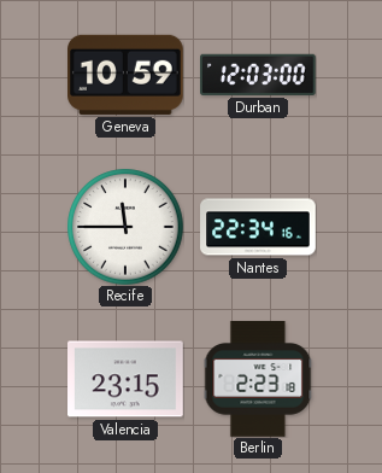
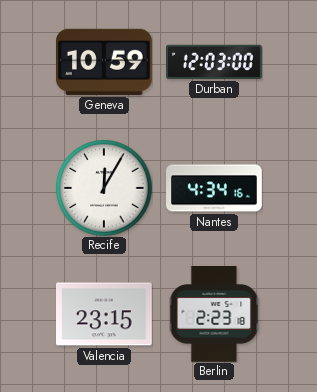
Recife: 11:45 -> 12:05 (104, 188)
Nantes: 22:34 -> 4:34 (214, 188)
